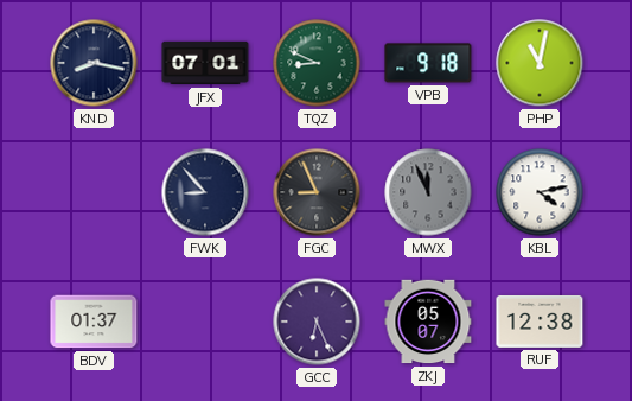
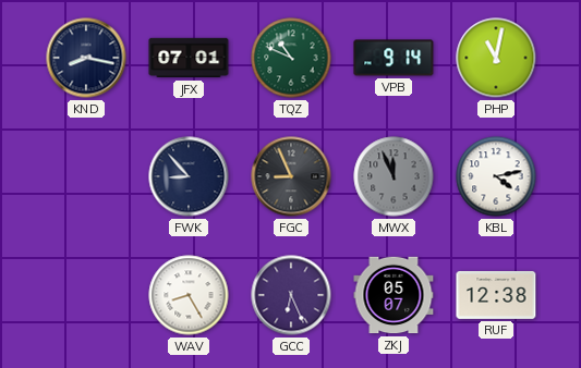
TQZ: 8:49 -> 10:49 (291, 58)
VPB: 9:18 -> 9:14 (394, 58)
BDV: 01:37 -> none (94, 322)
WAV: none -> 8:25 (189, 295)
